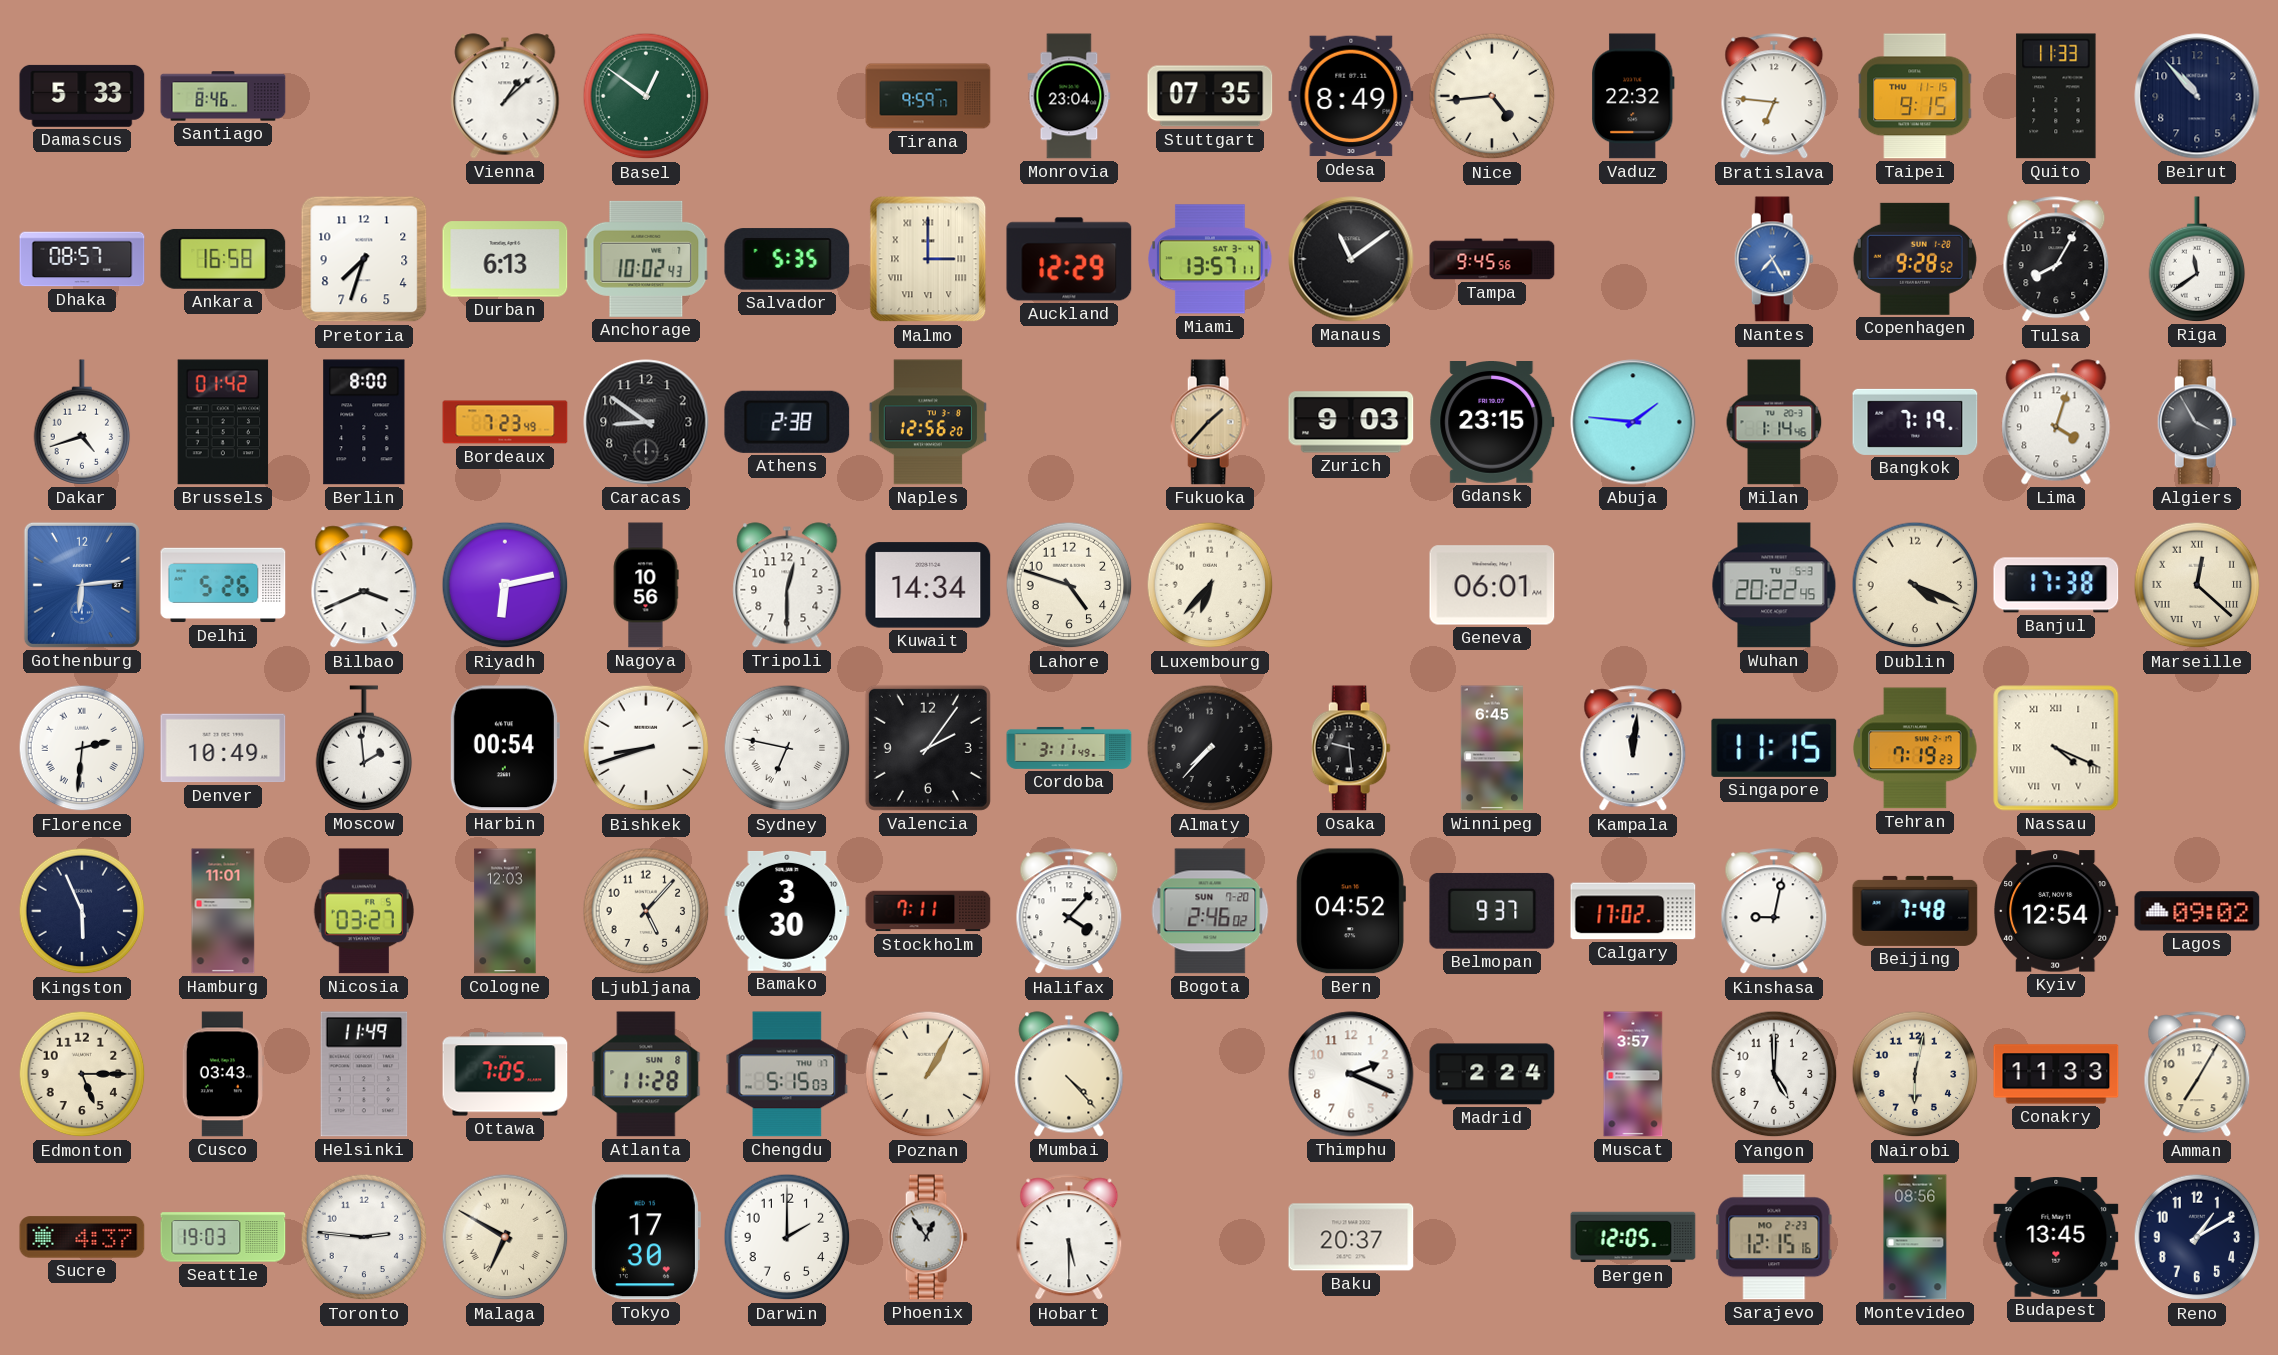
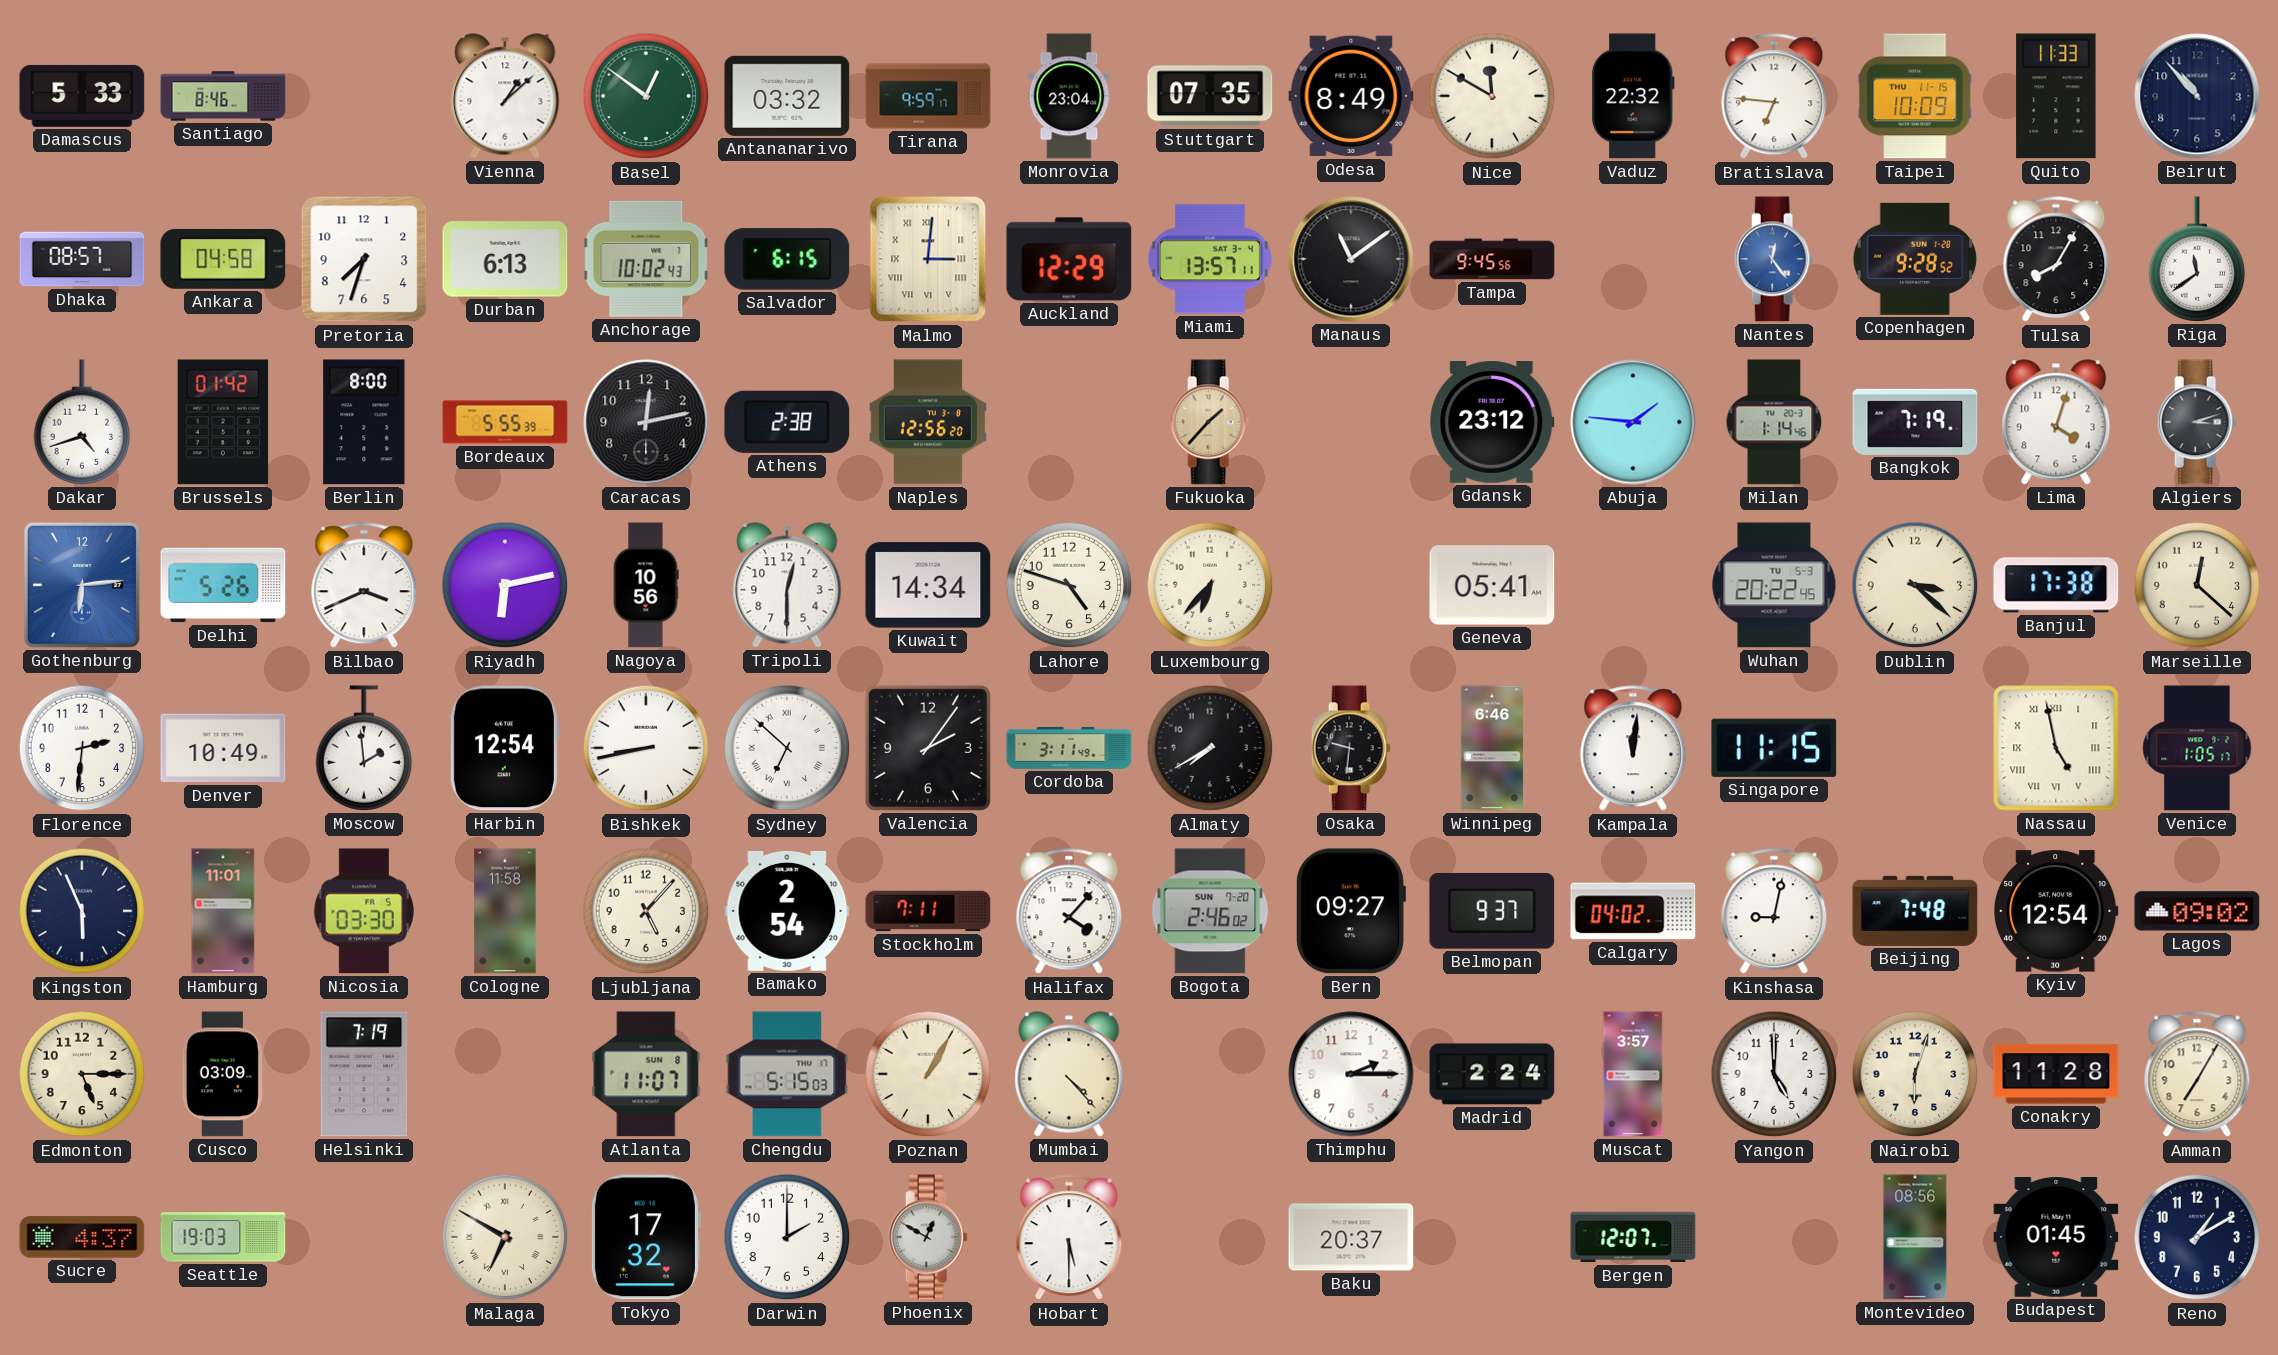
Antananarivo: none -> 03:32 (787, 96)
Nice: 4:44 -> 11:50 (1492, 96)
Taipei: 9:15 -> 10:09 (1915, 96)
Ankara: 16:58 -> 04:58 (223, 259)
Salvador: 5:35 -> 6:15 (787, 259)
Malmo: 3:00 -> 3:01 (928, 259)
Nantes: 7:25 -> 12:24 (1774, 259)
Bordeaux: 7:23 -> 5:55 (505, 422)
Caracas: 8:51 -> 12:13 (646, 422)
Zurich: 9:03 -> none (1351, 422)
Gdansk: 23:15 -> 23:12 (1492, 423)
Algiers: 3:55 -> 3:12 (2197, 422)
Geneva: 06:01 -> 05:41 (1492, 585)
Dublin: 4:19 -> 3:22 (1915, 585)
Marseille numerals: Roman -> Arabic (2197, 585)
Florence numerals: Roman -> Arabic (82, 748)
Harbin: 00:54 -> 12:54 (504, 748)
Bishkek: 8:42 -> 8:43 (646, 748)
Sydney: 6:47 -> 6:52 (787, 748)
Almaty: 7:37 -> 7:40 (1210, 748)
Osaka: 9:29 -> 9:31 (1351, 748)
Winnipeg: 6:45 -> 6:46 (1492, 748)
Tehran: 7:19 -> none (1915, 748)
Nassau: 4:19 -> 4:58 (2056, 748)
Venice: none -> 1:05 (2197, 748)
Nicosia: 03:27 -> 03:30 (364, 911)
Cologne: 12:03 -> 11:58 (505, 911)
Bamako: 3:30 -> 2:54 (787, 911)
Bern: 04:52 -> 09:27 (1351, 911)
Calgary: 17:02 -> 04:02 (1633, 911)
Cusco: 03:43 -> 03:09 (223, 1074)
Helsinki: 11:49 -> 7:19 (364, 1074)
Ottawa: 7:05 -> none (505, 1074)
Atlanta: 11:28 -> 11:07 (646, 1074)
Thimphu: 2:19 -> 2:15 (1351, 1074)
Nairobi: 6:02 -> 6:03 (1915, 1074)
Conakry: 11:33 -> 11:28 (2056, 1074)
Toronto: 2:46 -> none (364, 1237)
Tokyo: 17:30 -> 17:32 (645, 1237)
Phoenix: 12:54 -> 12:50 (928, 1237)
Bergen: 12:05 -> 12:07 (1633, 1237)
Sarajevo: 12:15 -> none (1774, 1237)
Budapest: 13:45 -> 01:45 (2056, 1238)
